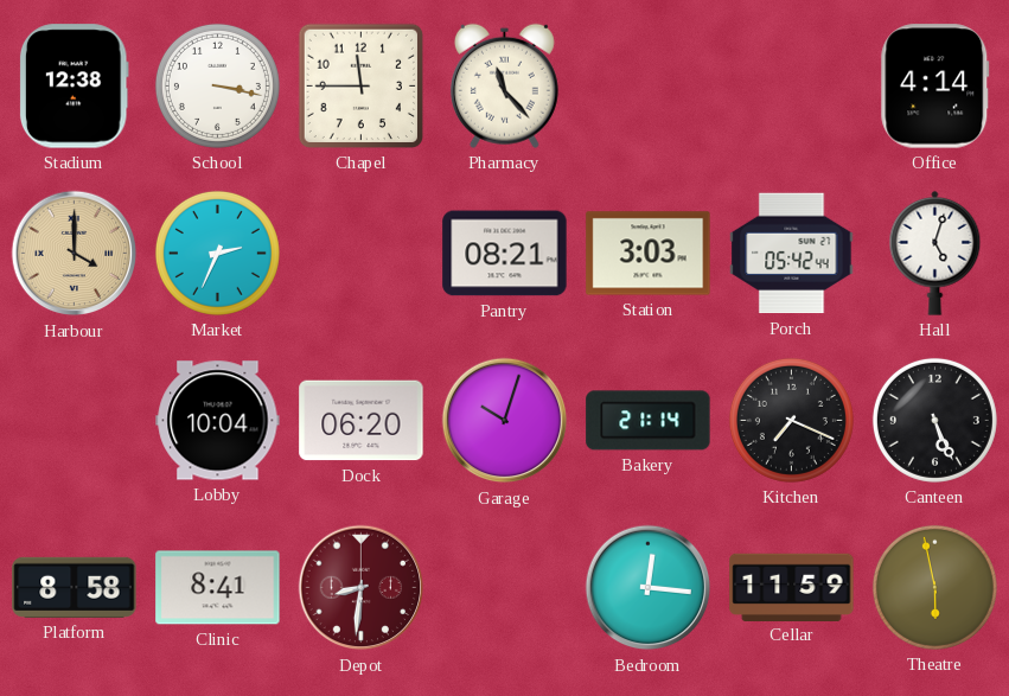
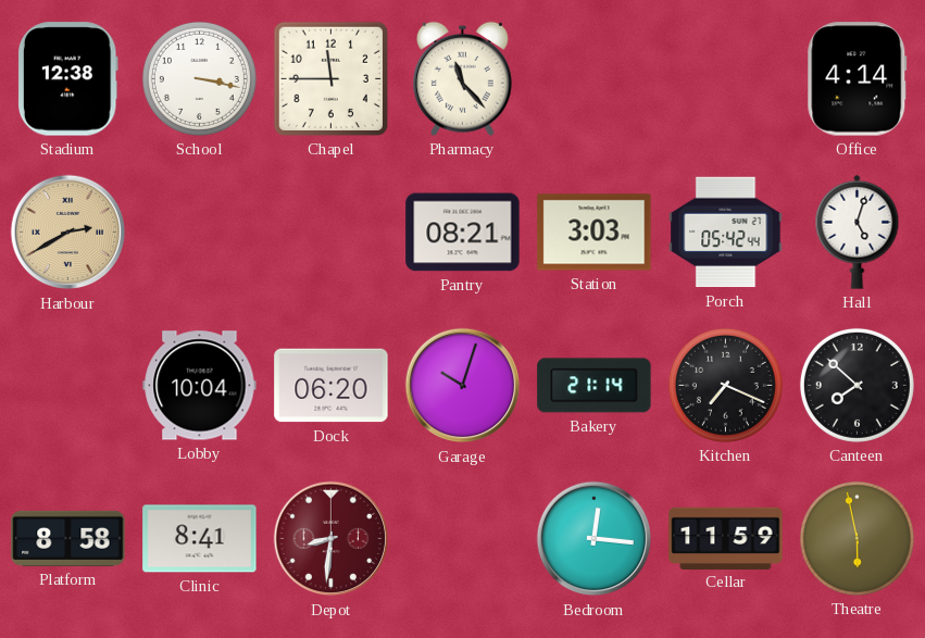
Harbour: 4:00 -> 2:40 (68, 233)
Market: 2:34 -> none (217, 253)
Canteen: 5:26 -> 7:52 (857, 385)
